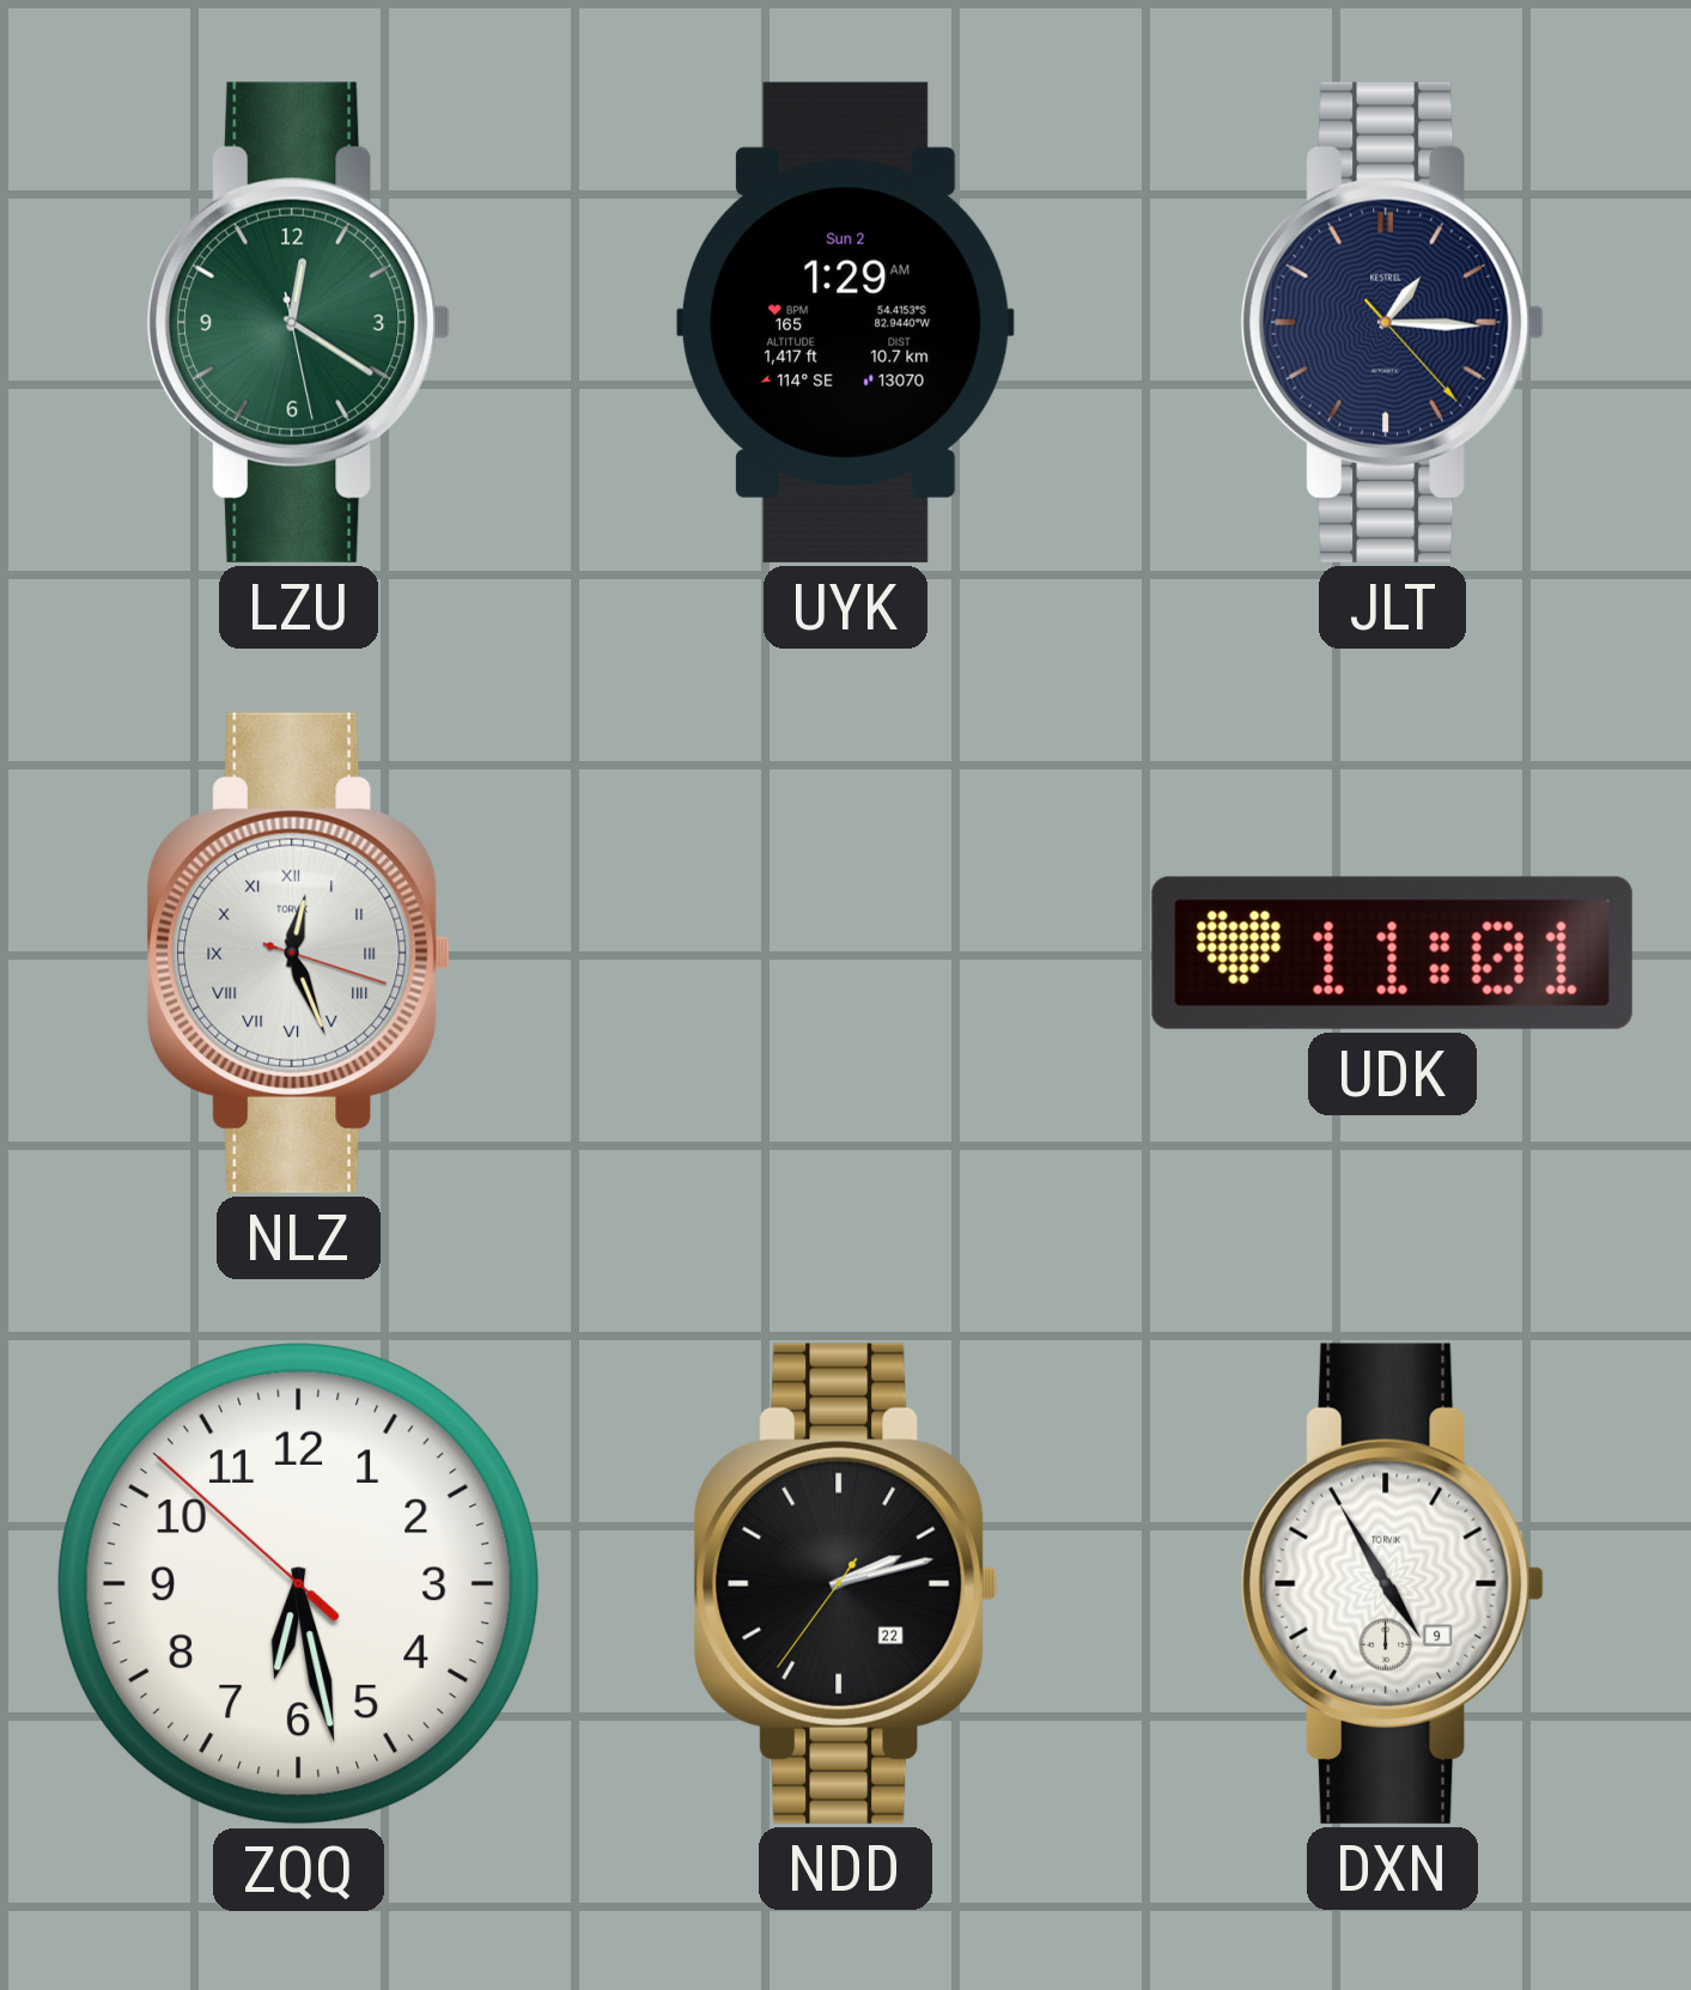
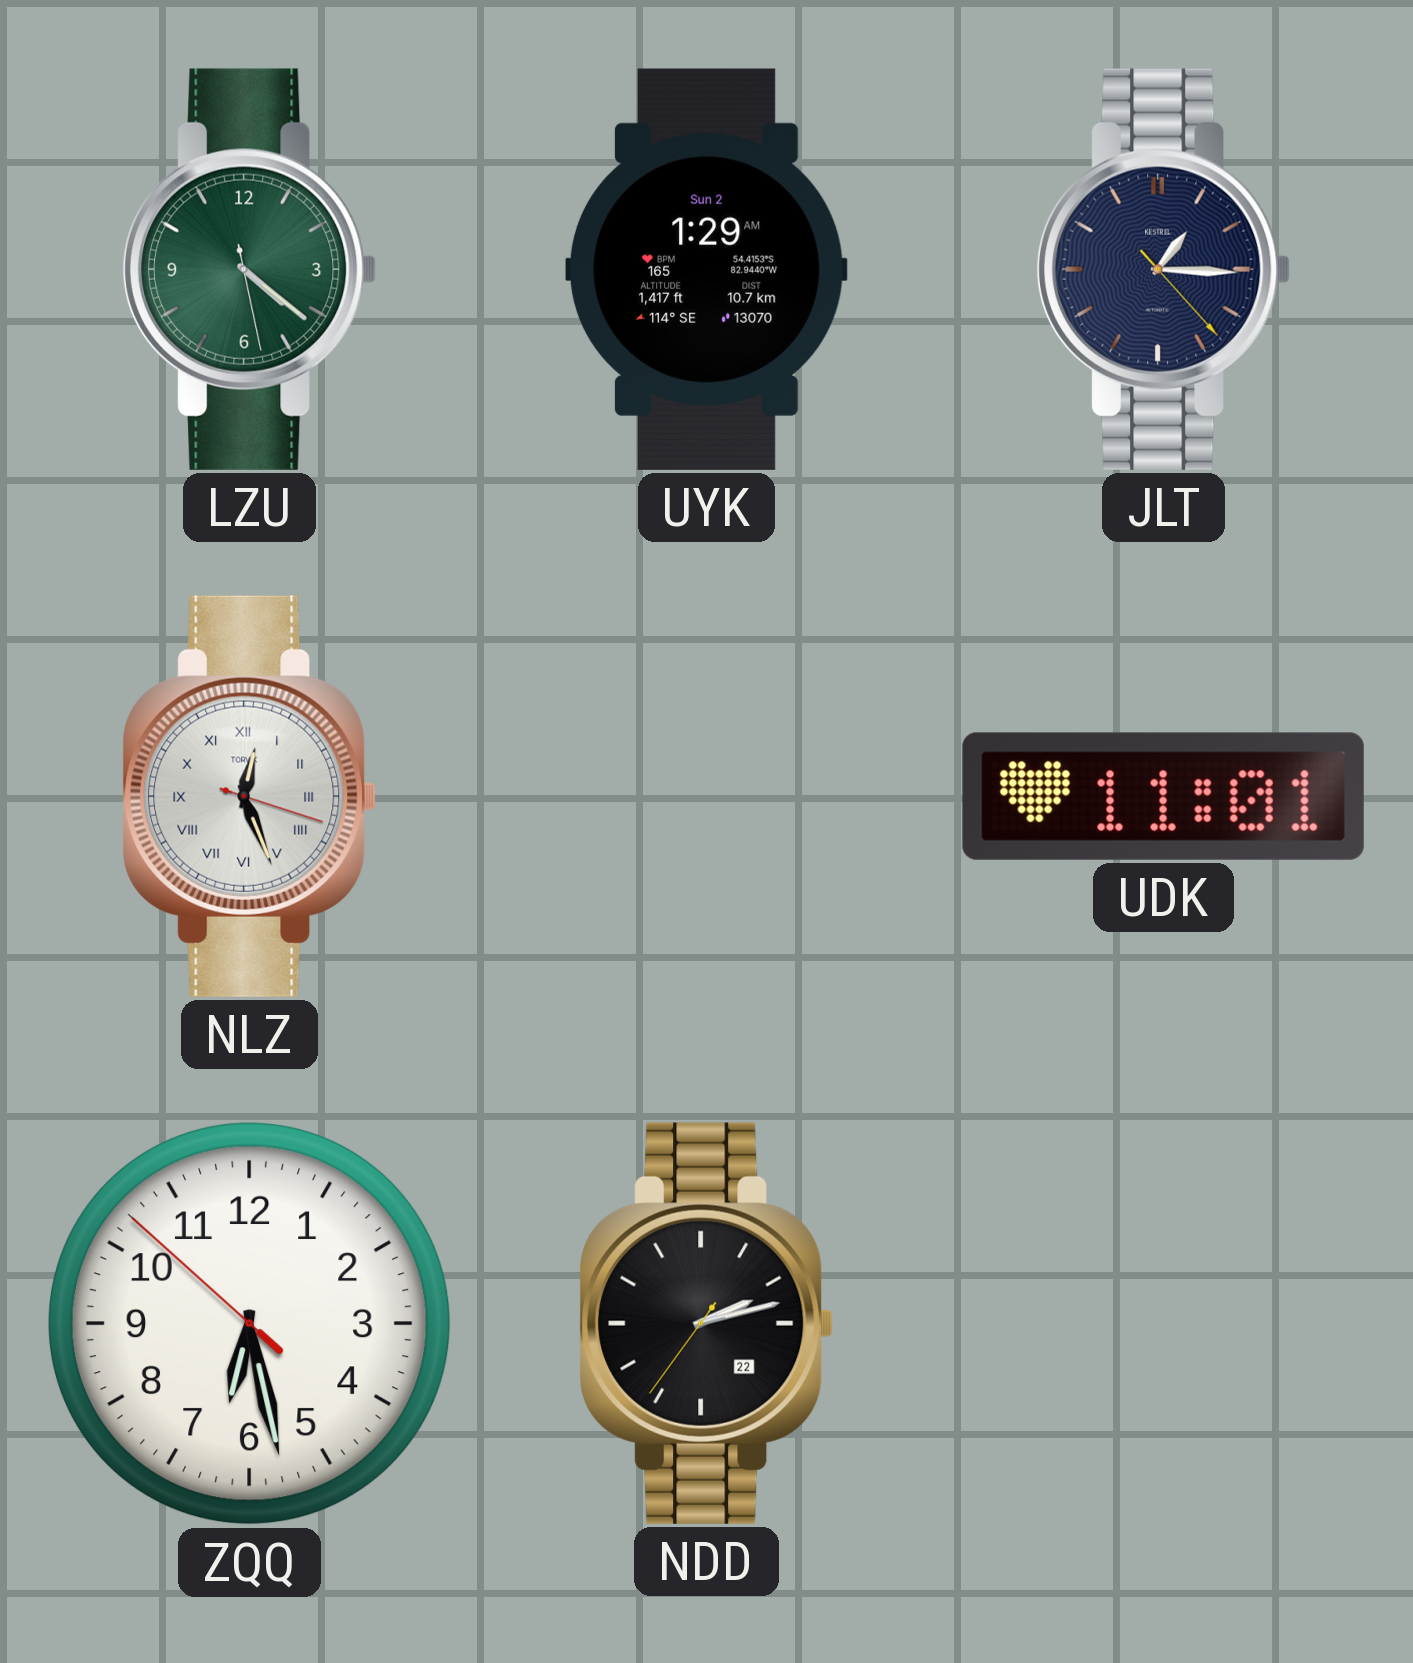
LZU: 12:20 -> 4:21 (250, 269)
DXN: 4:55 -> none (1393, 1583)
